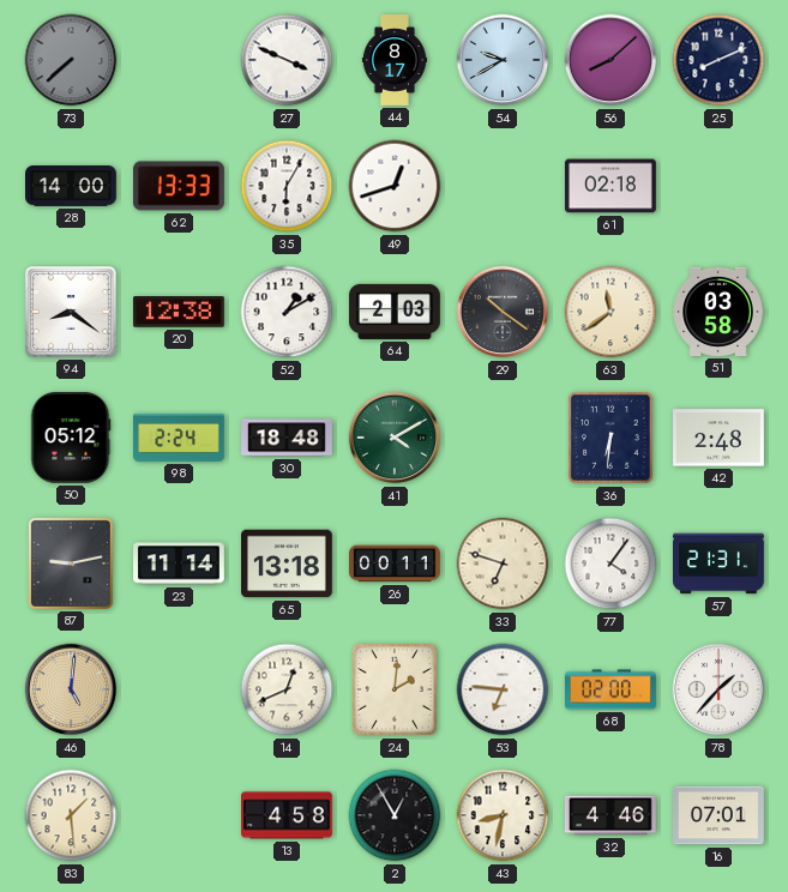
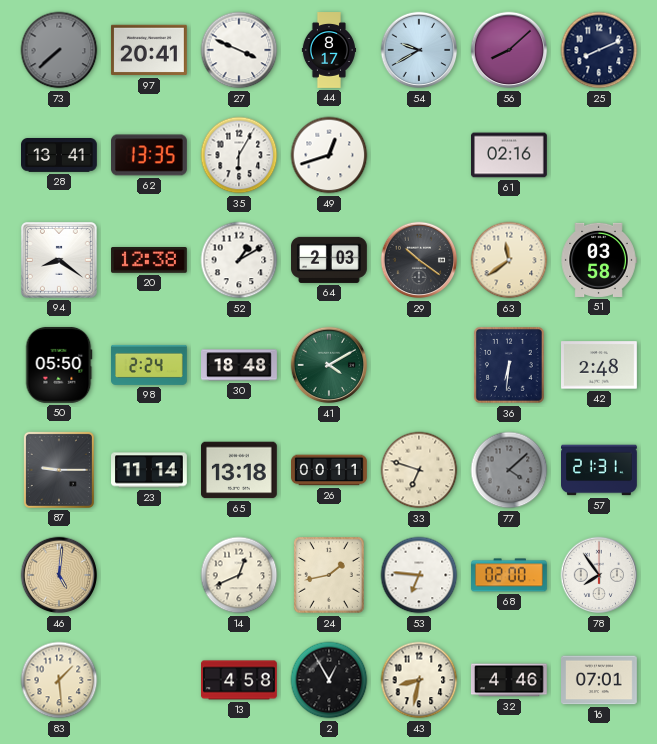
97: none -> 20:41 (149, 50)
28: 14:00 -> 13:41 (60, 156)
62: 13:33 -> 13:35 (150, 155)
61: 02:18 -> 02:16 (510, 155)
50: 05:12 -> 05:50 (59, 365)
87: 9:13 -> 9:15 (59, 470)
77: 4:06 -> 4:08 (509, 470)
77 dial: white -> grey (509, 470)
24: 2:01 -> 1:43 (330, 576)
78: 1:37 -> 7:54 (599, 575)
